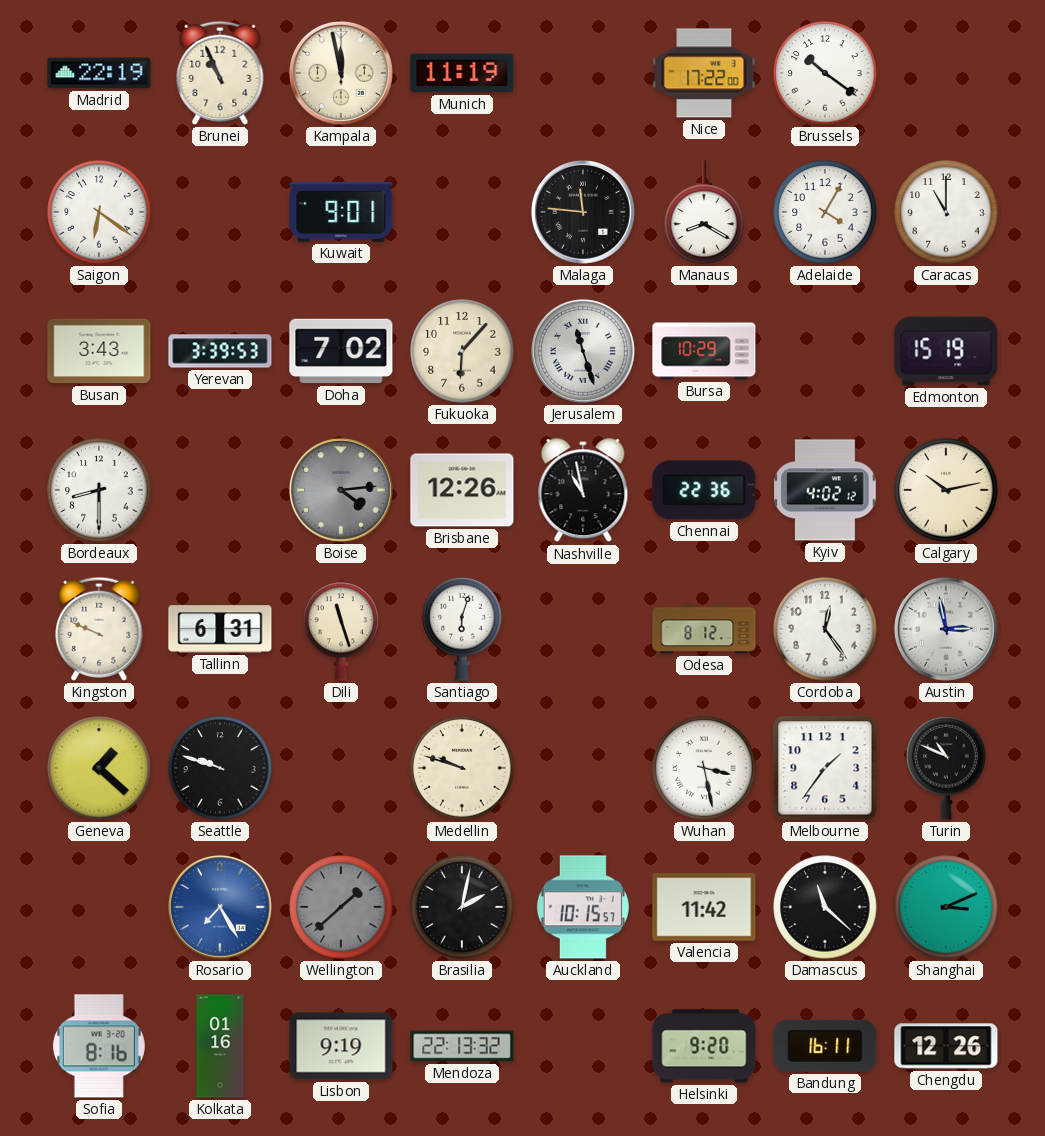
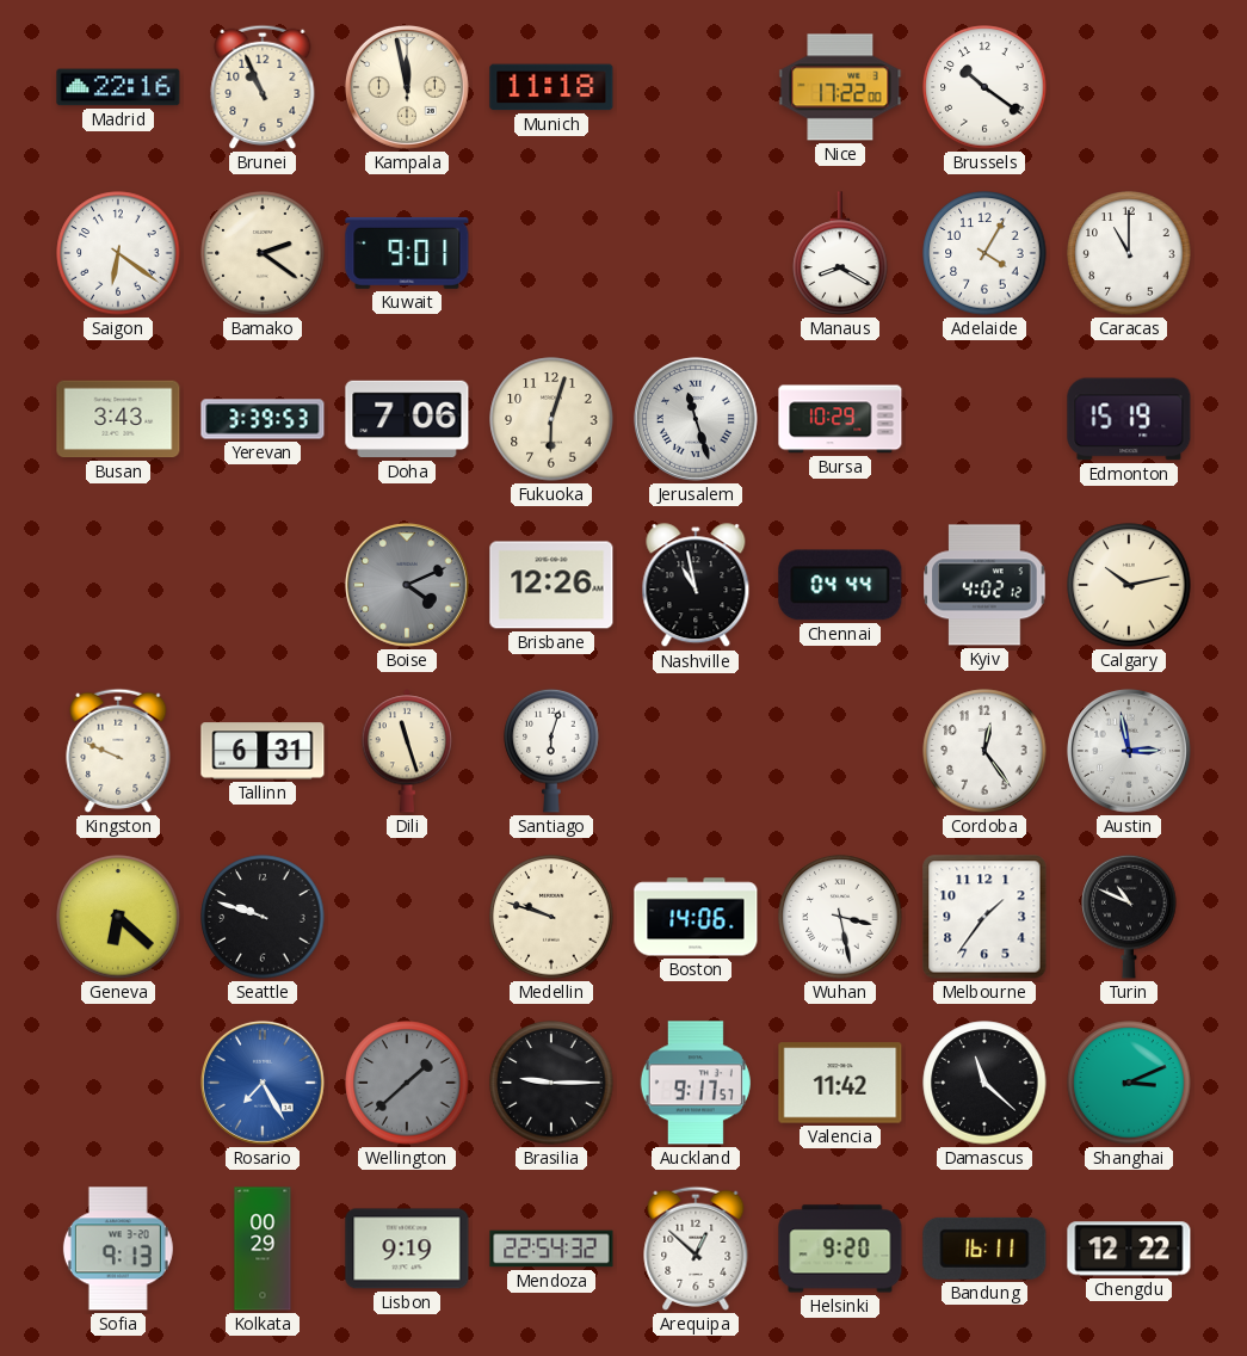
Madrid: 22:19 -> 22:16 (118, 87)
Munich: 11:19 -> 11:18 (551, 87)
Bamako: none -> 2:21 (263, 253)
Malaga: 11:46 -> none (583, 212)
Doha: 7:02 -> 7:06 (407, 419)
Fukuoka: 6:07 -> 6:03 (551, 419)
Bordeaux: 8:30 -> none (99, 490)
Boise: 4:14 -> 4:11 (407, 585)
Chennai: 22:36 -> 04:44 (840, 585)
Odesa: 8:12 -> none (704, 629)
Geneva: 1:22 -> 6:22 (118, 917)
Boston: none -> 14:06 (696, 917)
Brasilia: 2:02 -> 9:15 (551, 1083)
Auckland: 10:15 -> 9:17 (696, 1083)
Sofia: 8:16 -> 9:13 (118, 1249)
Kolkata: 01:16 -> 00:29 (263, 1249)
Mendoza: 22:13 -> 22:54 (551, 1249)
Arequipa: none -> 12:52 (696, 1249)
Chengdu: 12:26 -> 12:22 (1129, 1249)
